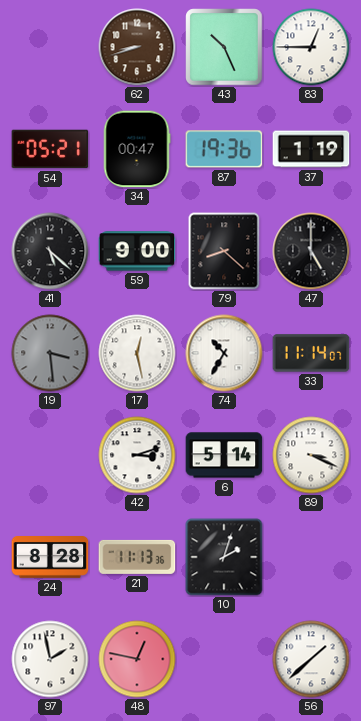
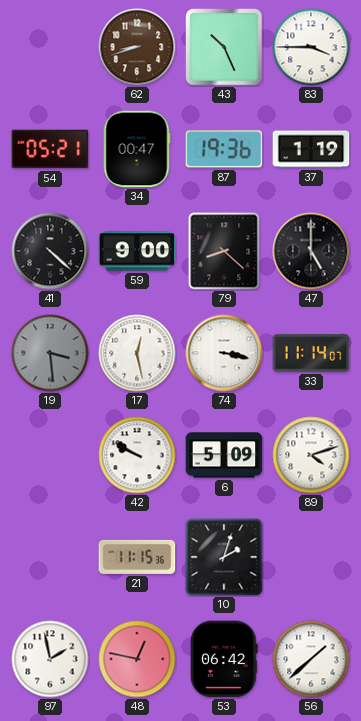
83: 12:45 -> 3:45 (311, 47)
41: 5:22 -> 4:22 (50, 251)
74: 10:35 -> 3:17 (224, 353)
42: 3:12 -> 9:50 (137, 455)
6: 5:14 -> 5:09 (224, 455)
89: 3:19 -> 4:12 (311, 455)
24: 8:28 -> none (50, 558)
21: 11:13 -> 11:15 (137, 557)
53: none -> 06:42 (224, 659)
